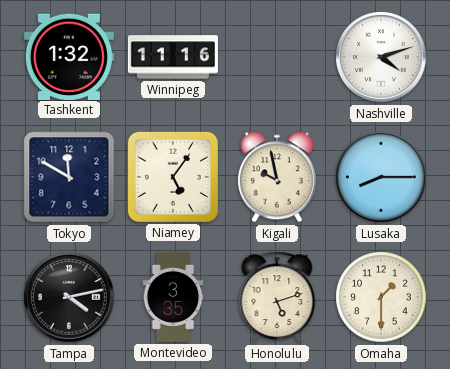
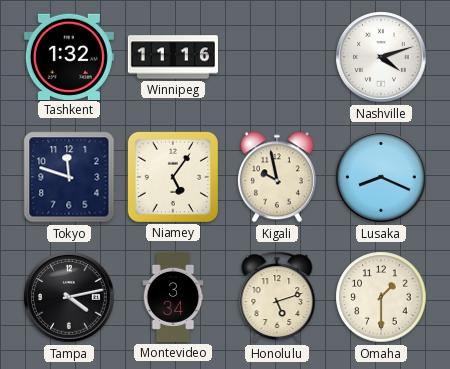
Tokyo: 11:50 -> 11:48 (69, 177)
Lusaka: 8:15 -> 8:19 (381, 177)
Montevideo: 3:35 -> 3:34 (173, 297)
